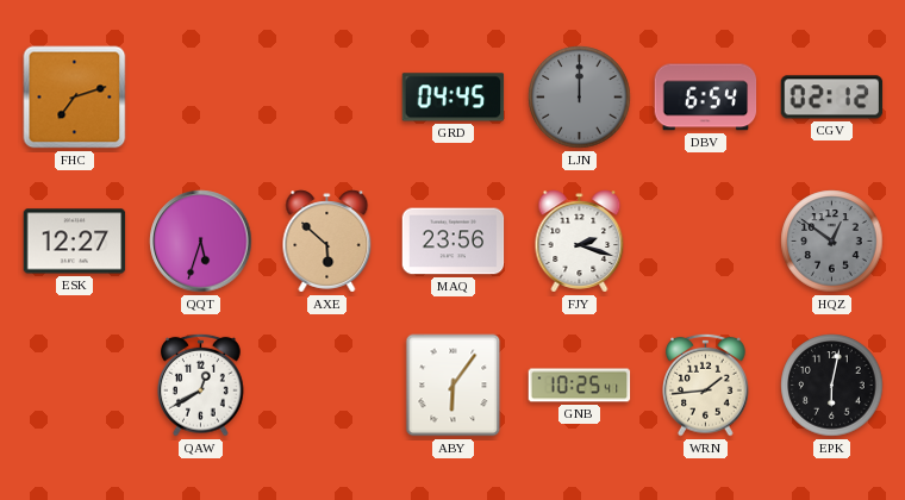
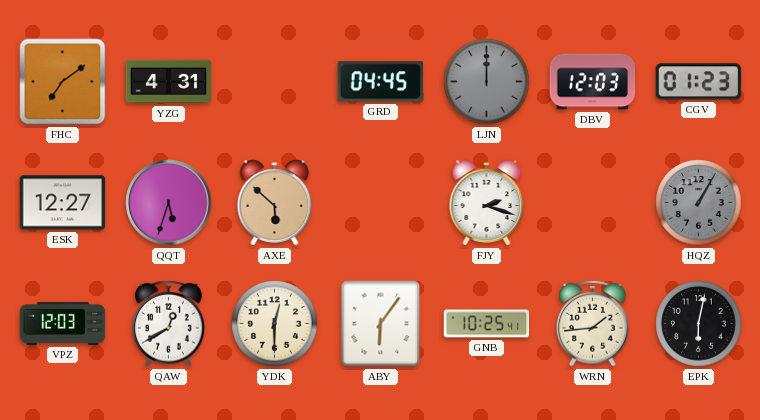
FHC: 7:12 -> 7:09 (63, 82)
YZG: none -> 4:31 (169, 82)
DBV: 6:54 -> 12:03 (593, 82)
CGV: 02:12 -> 01:23 (699, 82)
MAQ: 23:56 -> none (454, 242)
HQZ: 12:51 -> 1:05 (699, 203)
VPZ: none -> 12:03 (63, 323)
YDK: none -> 12:30 (275, 324)
